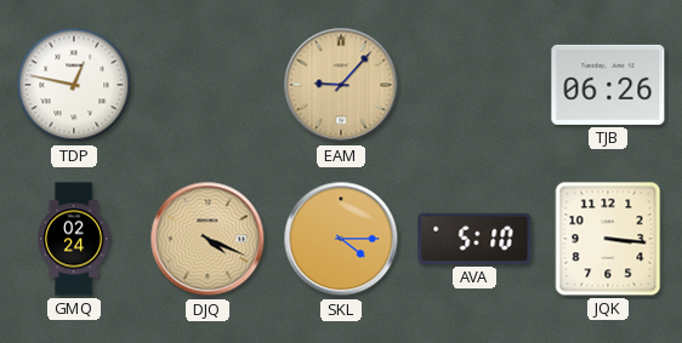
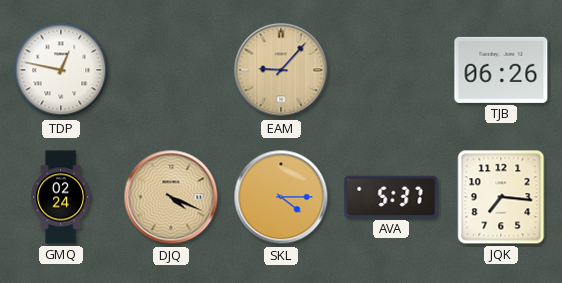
AVA: 5:10 -> 5:37 (391, 197)
JQK: 3:16 -> 7:16 (501, 197)
